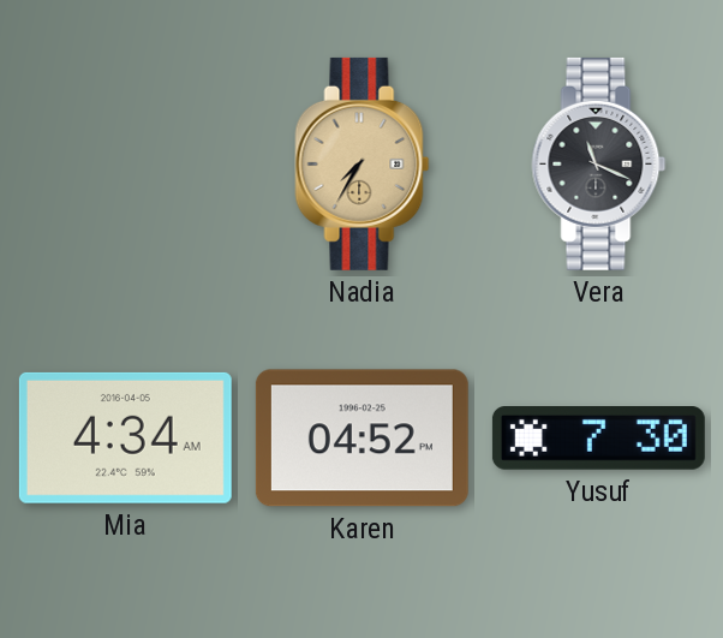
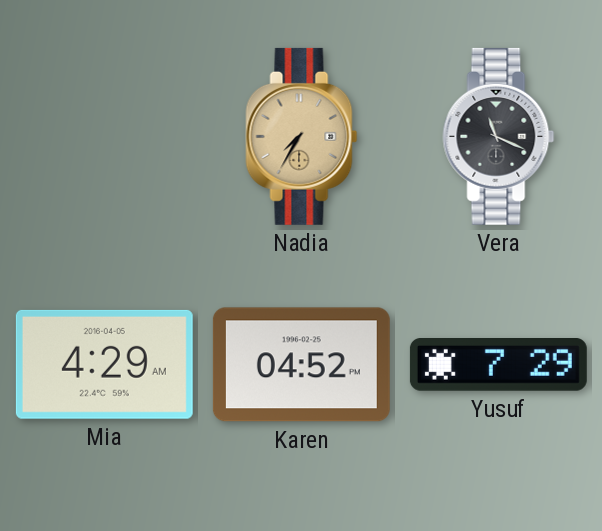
Mia: 4:34 -> 4:29 (104, 364)
Yusuf: 7:30 -> 7:29 (498, 365)
